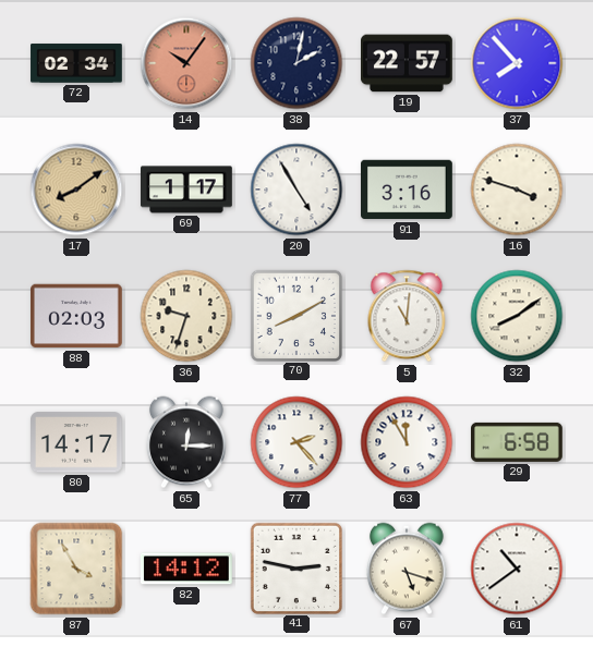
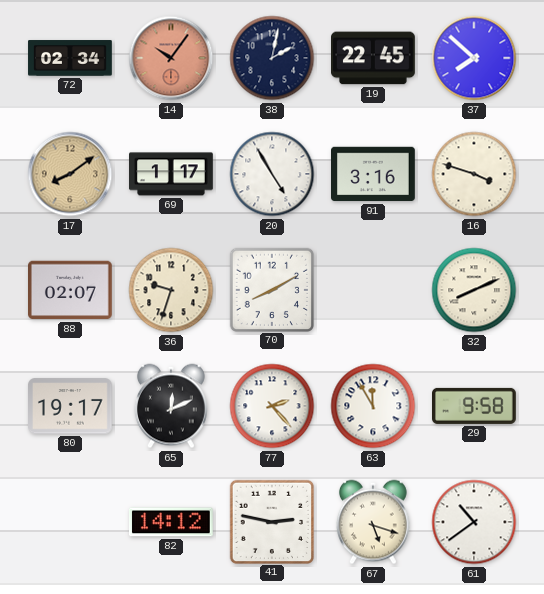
19: 22:57 -> 22:45 (374, 58)
37: 7:53 -> 7:52 (474, 58)
88: 02:03 -> 02:07 (71, 290)
5: 11:01 -> none (407, 316)
32: 8:09 -> 8:11 (474, 290)
80: 14:17 -> 19:17 (71, 406)
65: 12:15 -> 12:11 (171, 406)
29: 6:58 -> 9:58 (475, 406)
87: 3:55 -> none (76, 569)
